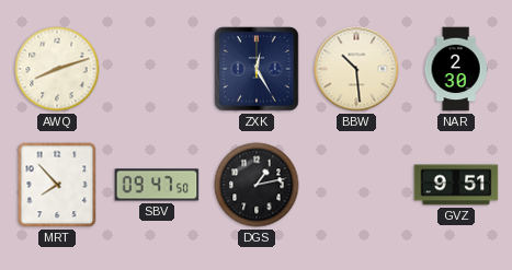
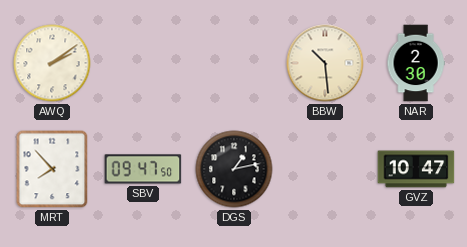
AWQ: 8:12 -> 2:09 (52, 63)
ZXK: 12:25 -> none (257, 69)
GVZ: 9:51 -> 10:47 (416, 169)
